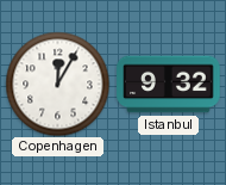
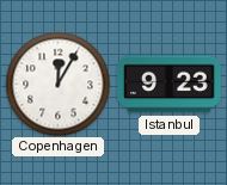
Istanbul: 9:32 -> 9:23 (170, 85)
